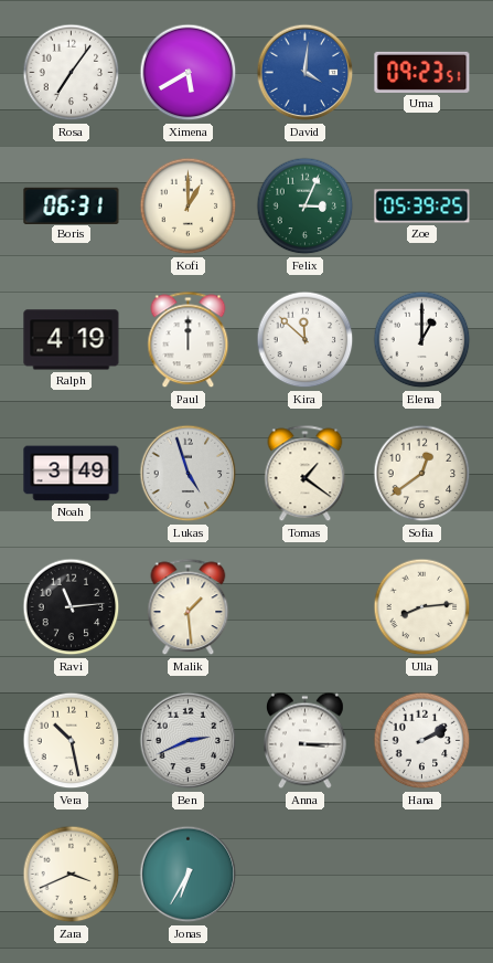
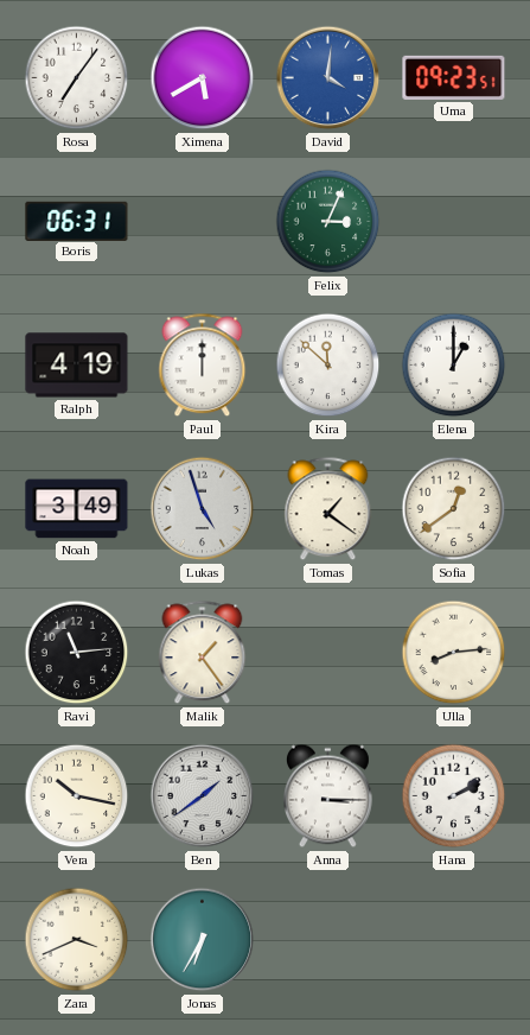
Kofi: 1:00 -> none (189, 207)
Zoe: 05:39 -> none (422, 207)
Malik: 1:29 -> 1:24 (203, 653)
Vera: 10:28 -> 10:17 (77, 796)
Ben: 2:41 -> 1:39 (203, 796)
